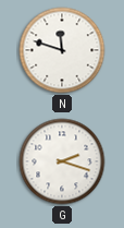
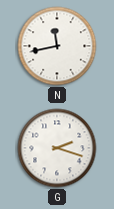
N: 11:48 -> 11:43 (57, 46)
